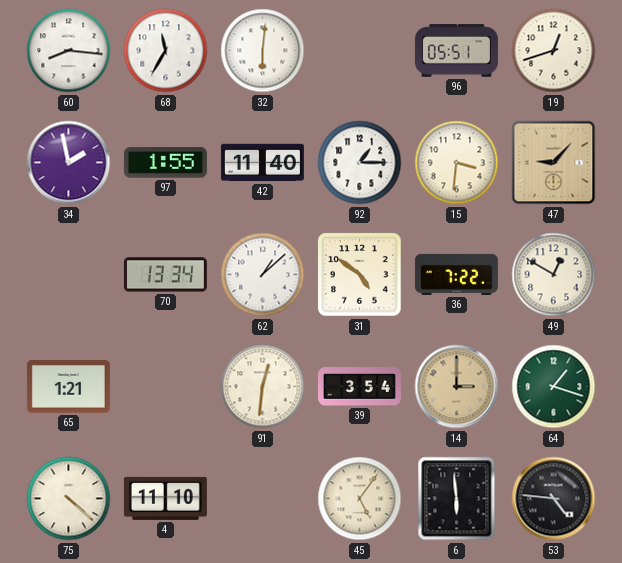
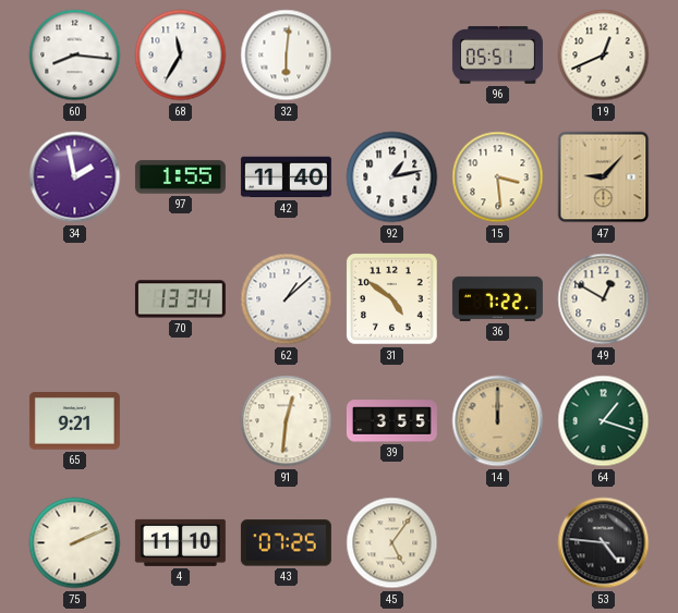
19: 12:42 -> 12:41 (604, 56)
92: 1:15 -> 1:13 (392, 177)
15: 3:31 -> 3:29 (498, 177)
65: 1:21 -> 9:21 (74, 421)
39: 3:54 -> 3:55 (391, 421)
14: 3:00 -> 12:00 (498, 421)
75: 4:22 -> 2:11 (75, 543)
43: none -> 07:25 (286, 543)
6: 5:59 -> none (457, 499)
